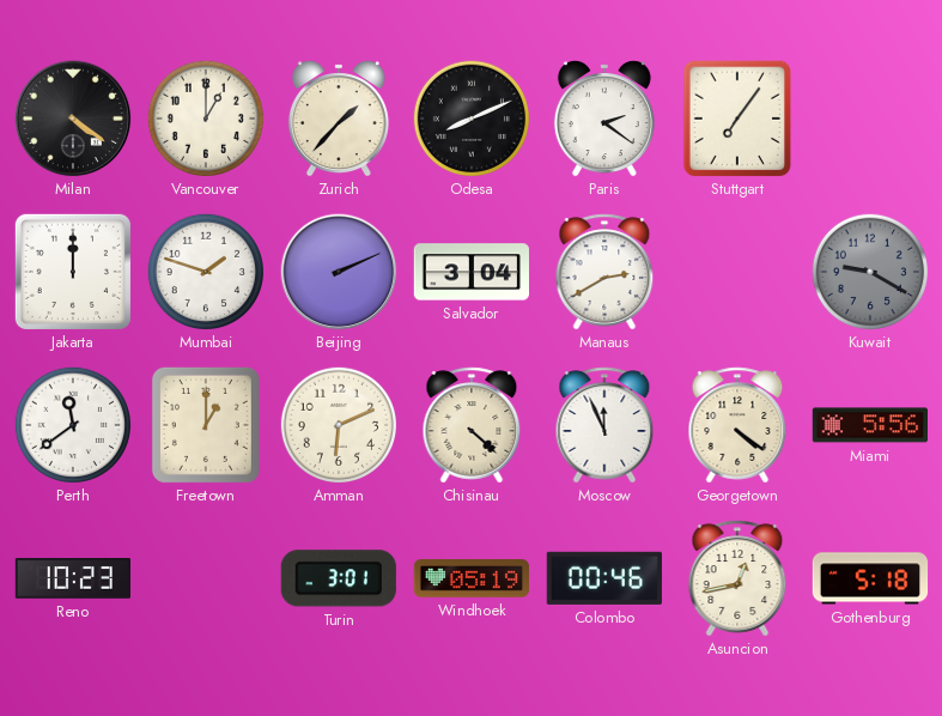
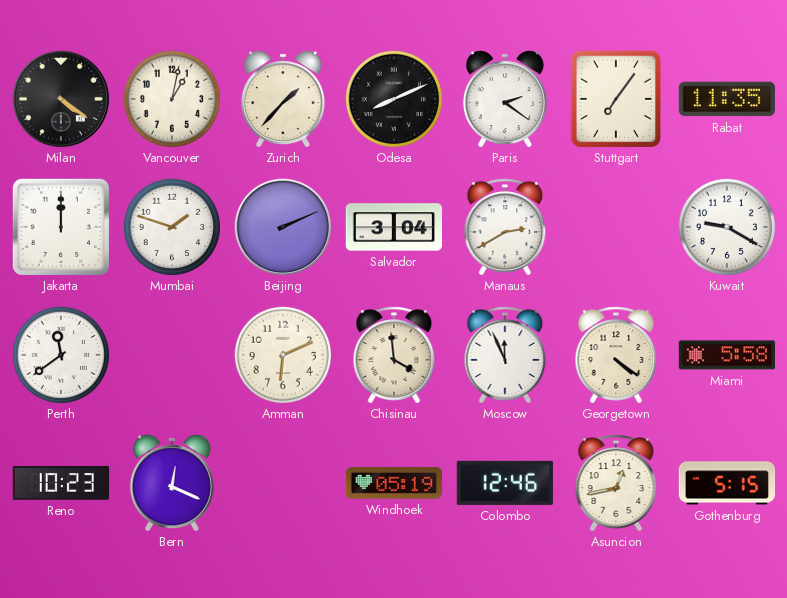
Vancouver: 1:00 -> 1:02 (171, 98)
Rabat: none -> 11:35 (727, 99)
Kuwait dial: grey -> white (726, 226)
Freetown: 1:00 -> none (206, 425)
Chisinau: 4:22 -> 3:59 (394, 355)
Miami: 5:56 -> 5:58 (726, 355)
Bern: none -> 12:19 (172, 483)
Turin: 3:01 -> none (339, 578)
Colombo: 00:46 -> 12:46 (505, 483)
Gothenburg: 5:18 -> 5:15 (727, 483)
